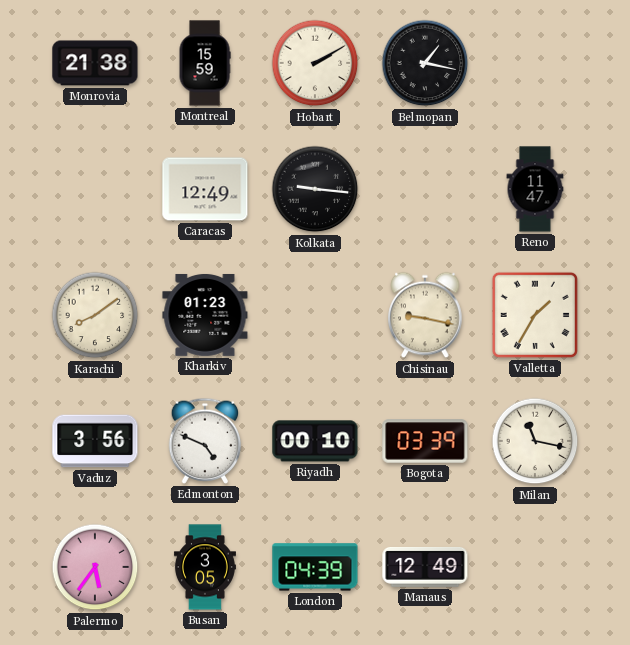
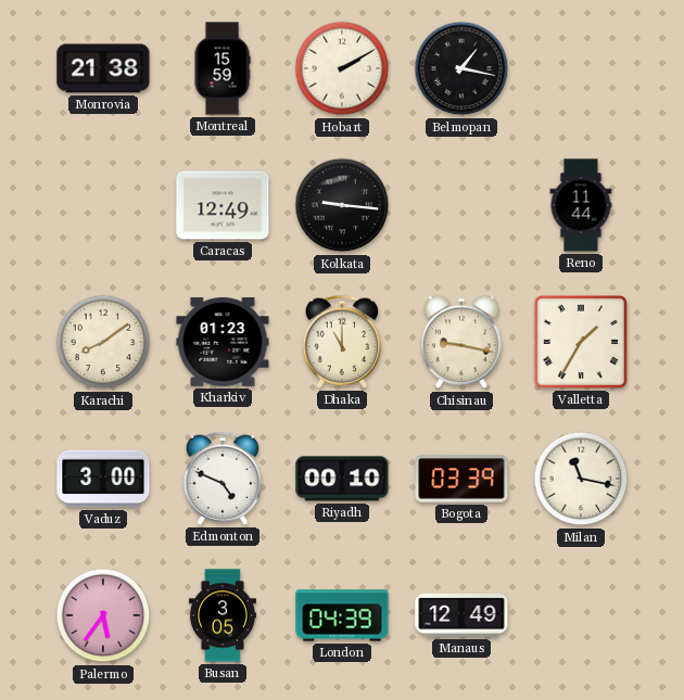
Reno: 11:47 -> 11:44 (581, 205)
Dhaka: none -> 11:00 (342, 342)
Vaduz: 3:56 -> 3:00 (103, 479)
